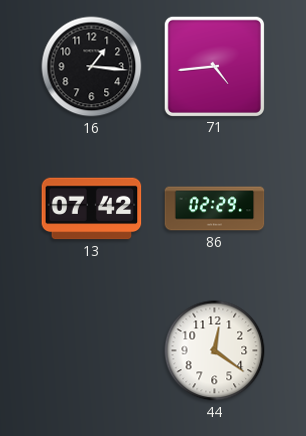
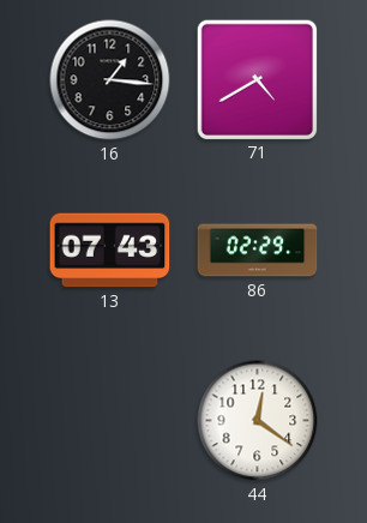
71: 4:44 -> 4:40 (257, 79)
13: 07:42 -> 07:43 (110, 251)
